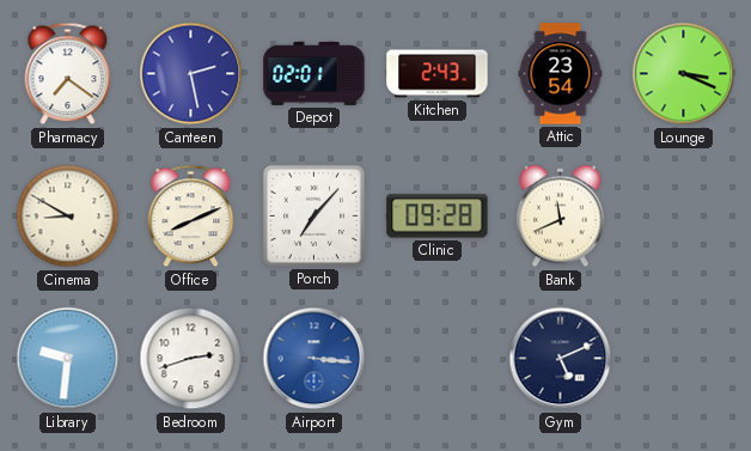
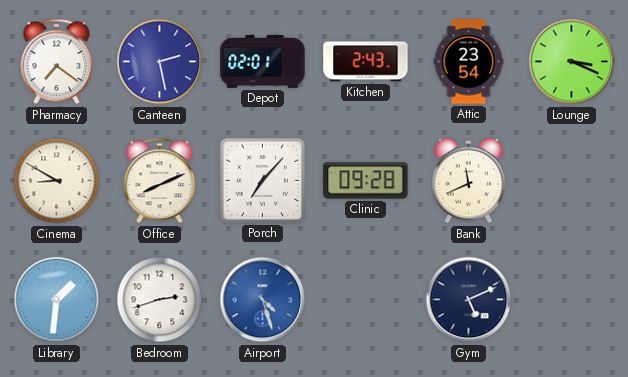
Library: 9:31 -> 1:31 (57, 300)
Airport: 3:16 -> 4:27 (263, 300)
